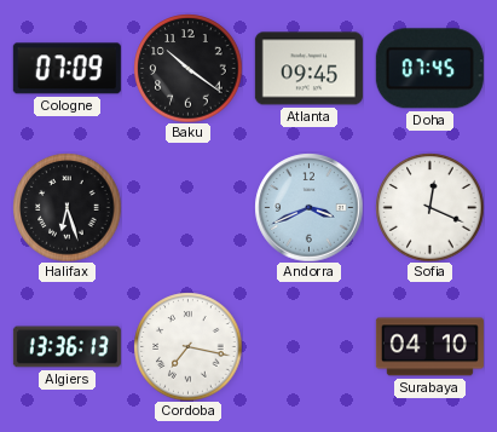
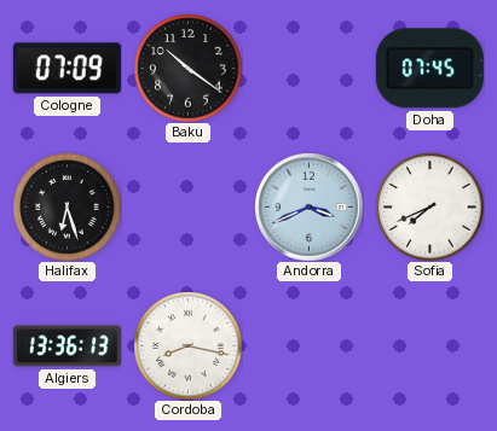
Atlanta: 09:45 -> none (308, 69)
Sofia: 12:19 -> 7:41 (429, 206)
Cordoba: 7:17 -> 8:17 (187, 345)
Surabaya: 04:10 -> none (429, 347)
